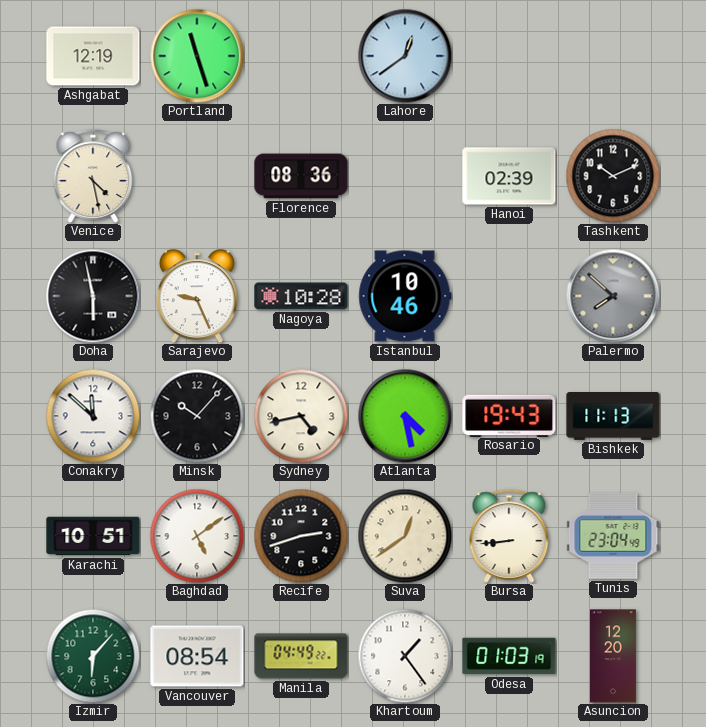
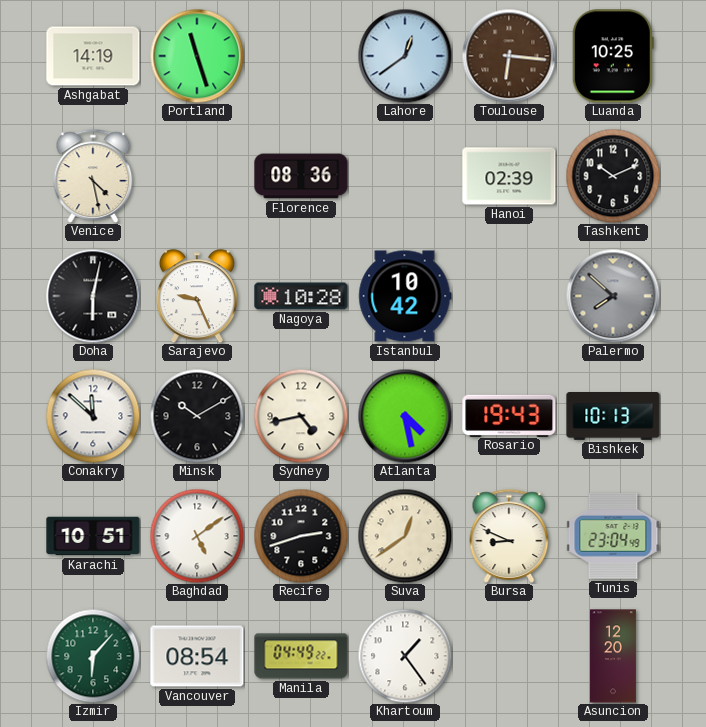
Ashgabat: 12:19 -> 14:19 (93, 56)
Toulouse: none -> 6:16 (509, 56)
Luanda: none -> 10:25 (613, 56)
Doha: 5:58 -> 6:02 (93, 296)
Istanbul: 10:46 -> 10:42 (405, 296)
Minsk: 10:07 -> 10:10 (197, 416)
Bishkek: 11:13 -> 10:13 (613, 417)
Bursa: 8:44 -> 8:49 (509, 536)
Odesa: 01:03 -> none (509, 656)
